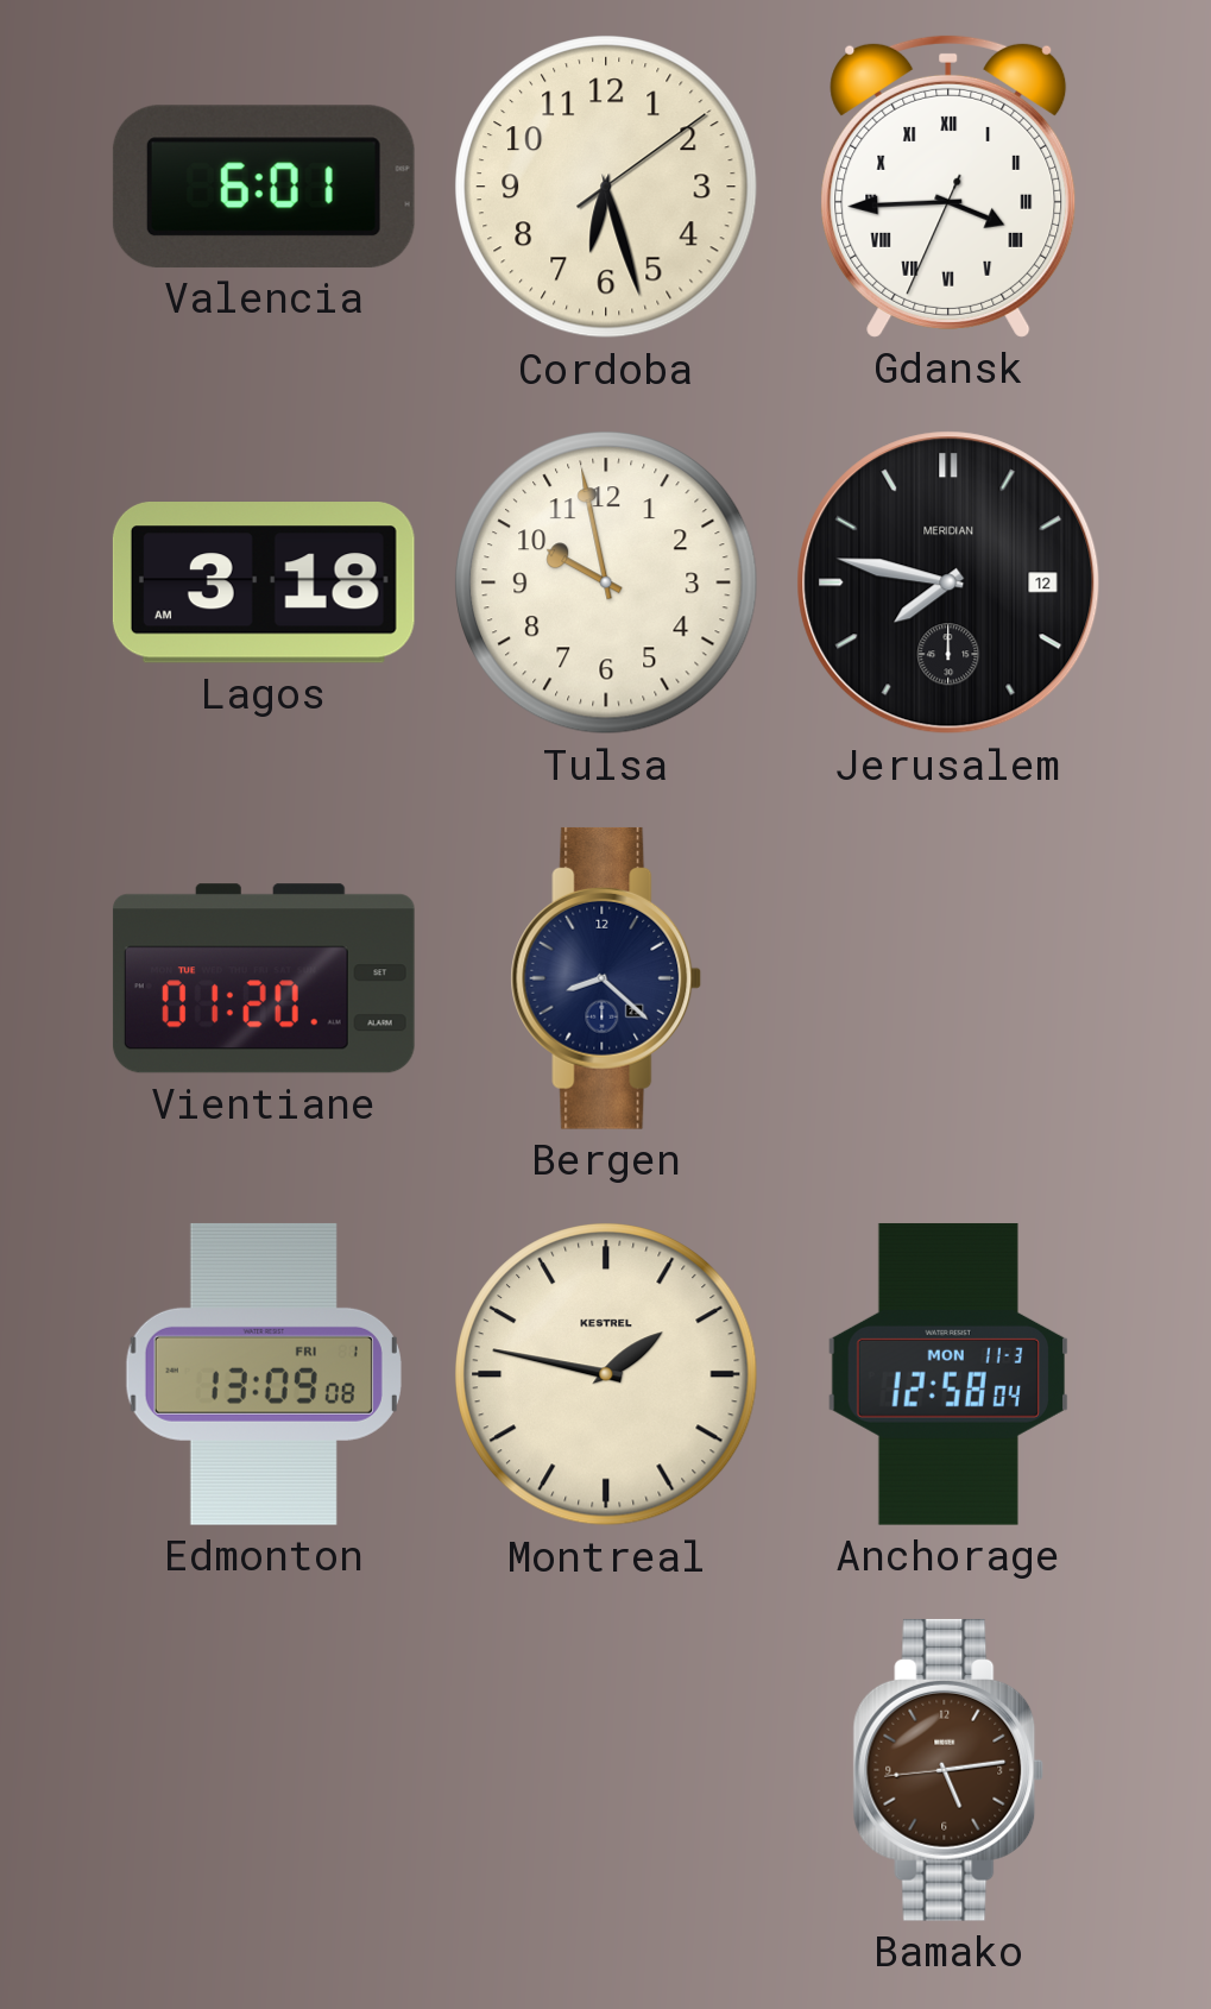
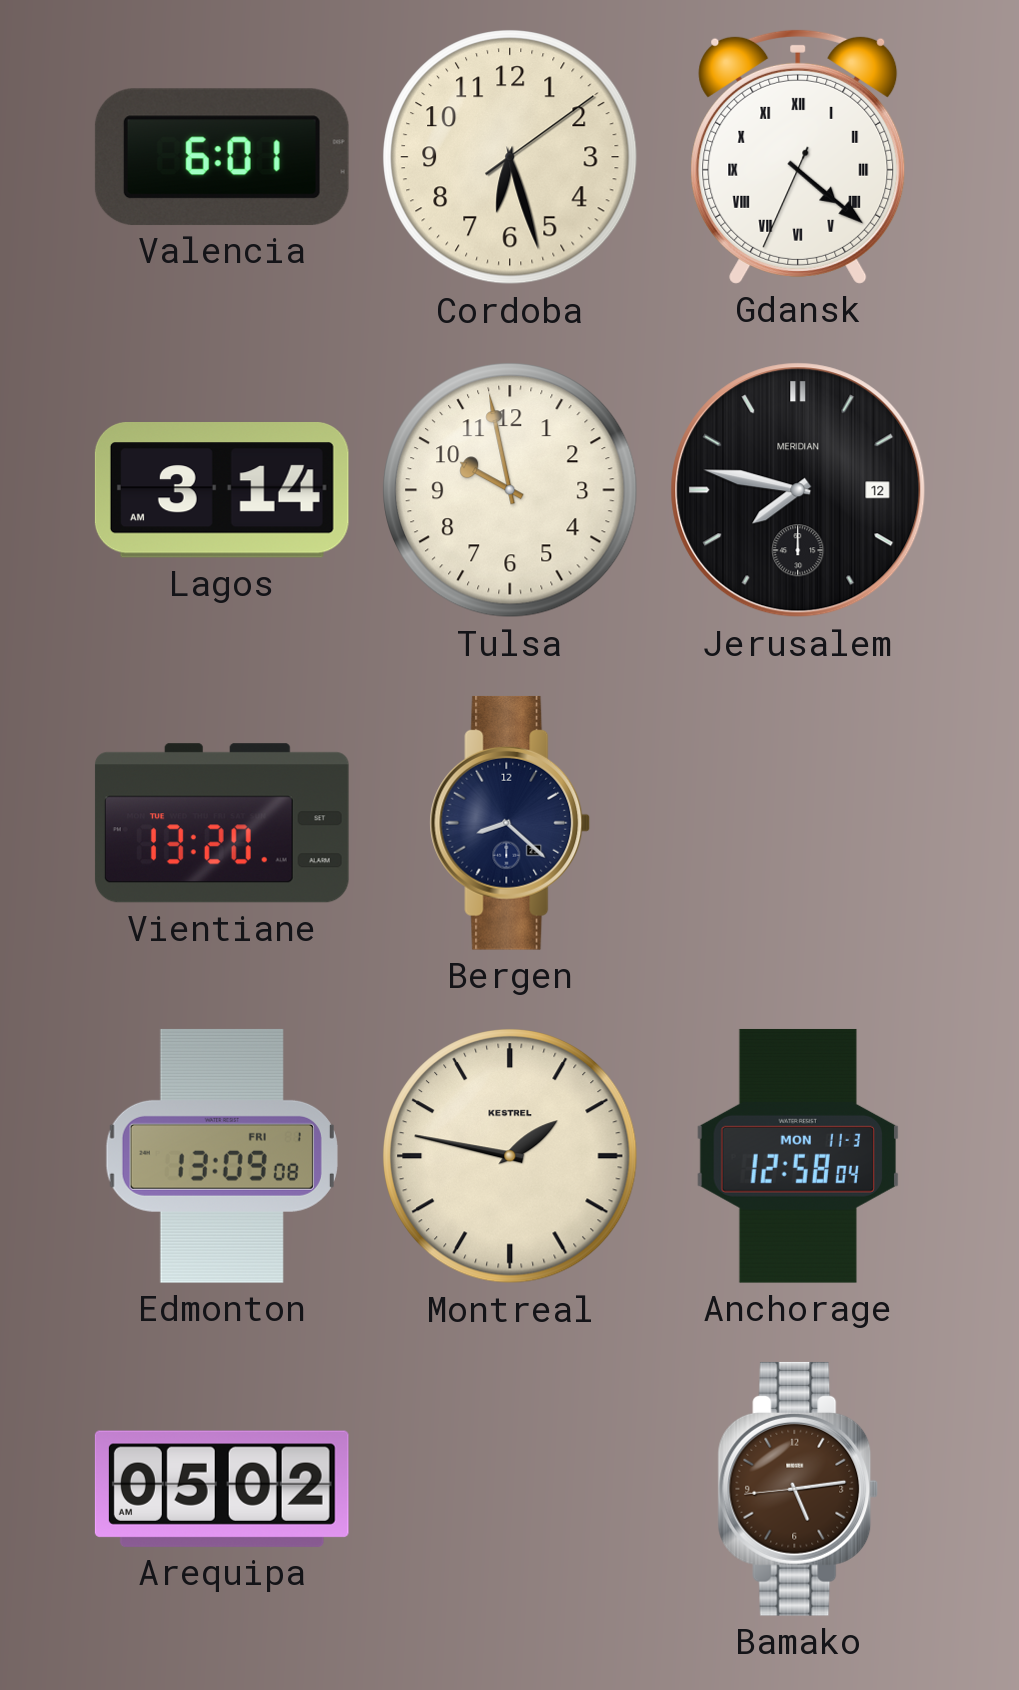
Gdansk: 3:44 -> 4:21 (798, 157)
Lagos: 3:18 -> 3:14 (222, 491)
Vientiane: 01:20 -> 13:20 (222, 823)
Arequipa: none -> 05:02 (222, 1489)
